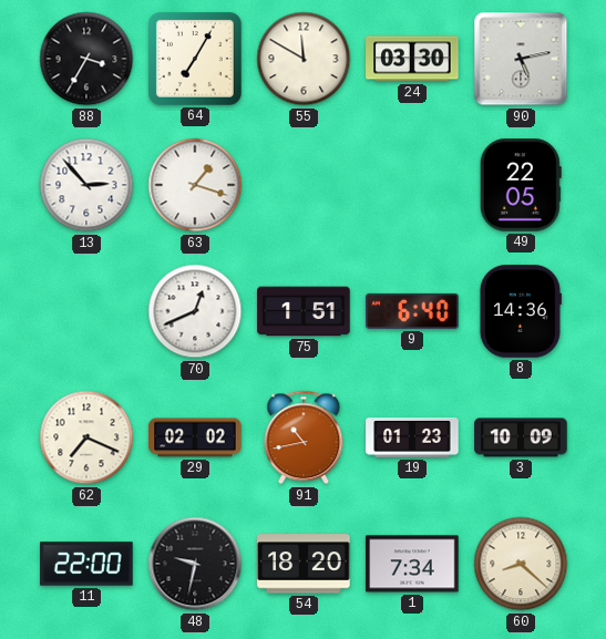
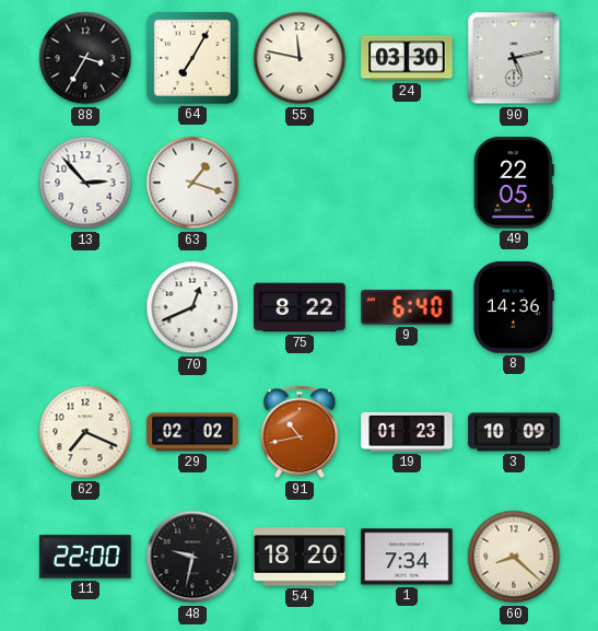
55: 11:50 -> 11:47 (300, 58)
75: 1:51 -> 8:22 (300, 307)
